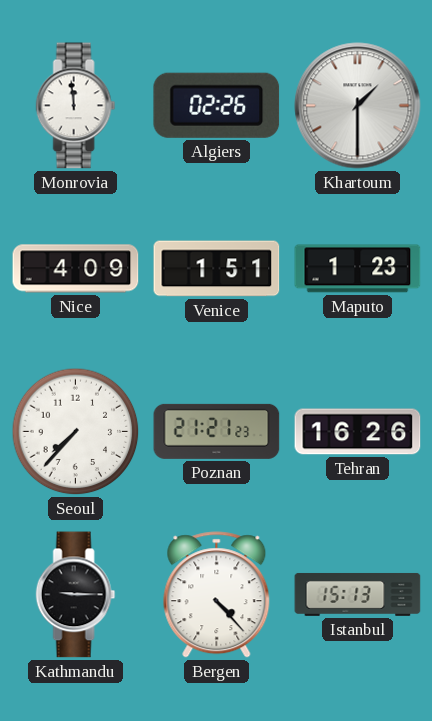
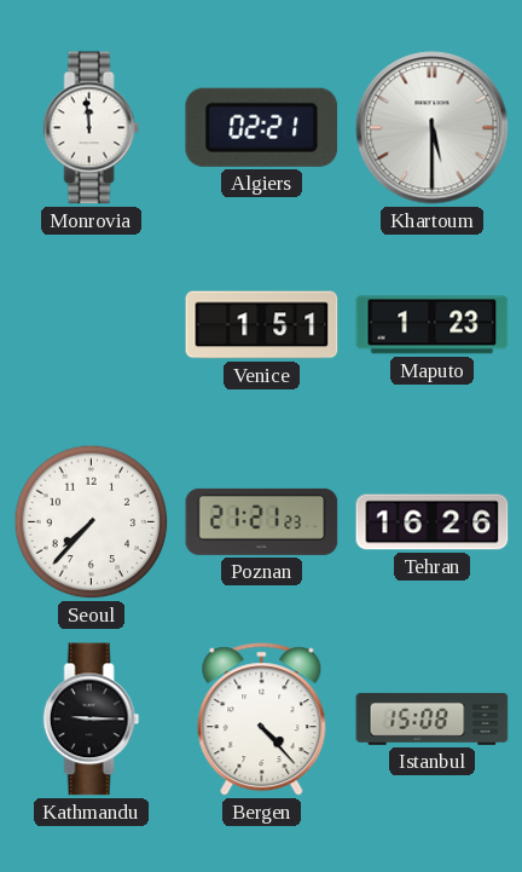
Algiers: 02:26 -> 02:21 (262, 127)
Khartoum: 1:30 -> 5:30 (433, 128)
Nice: 4:09 -> none (76, 269)
Istanbul: 15:13 -> 15:08 (433, 718)
